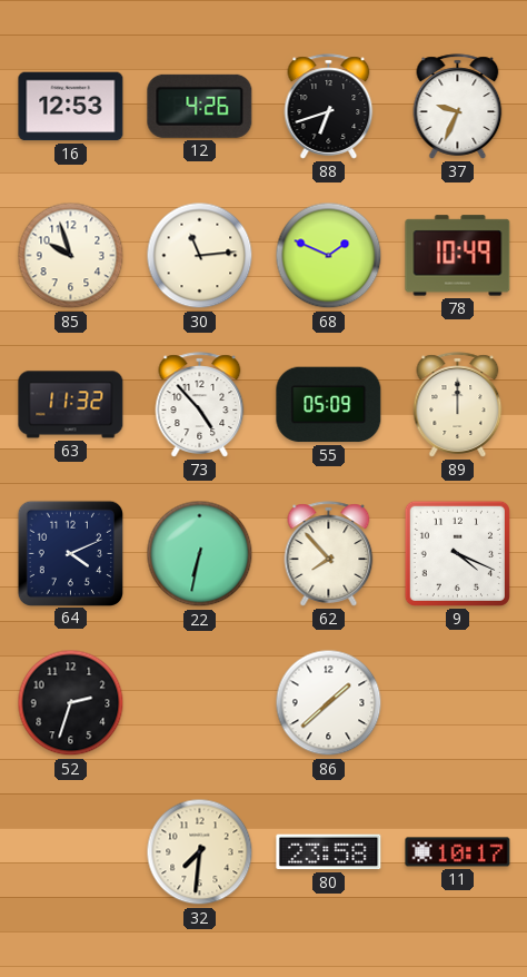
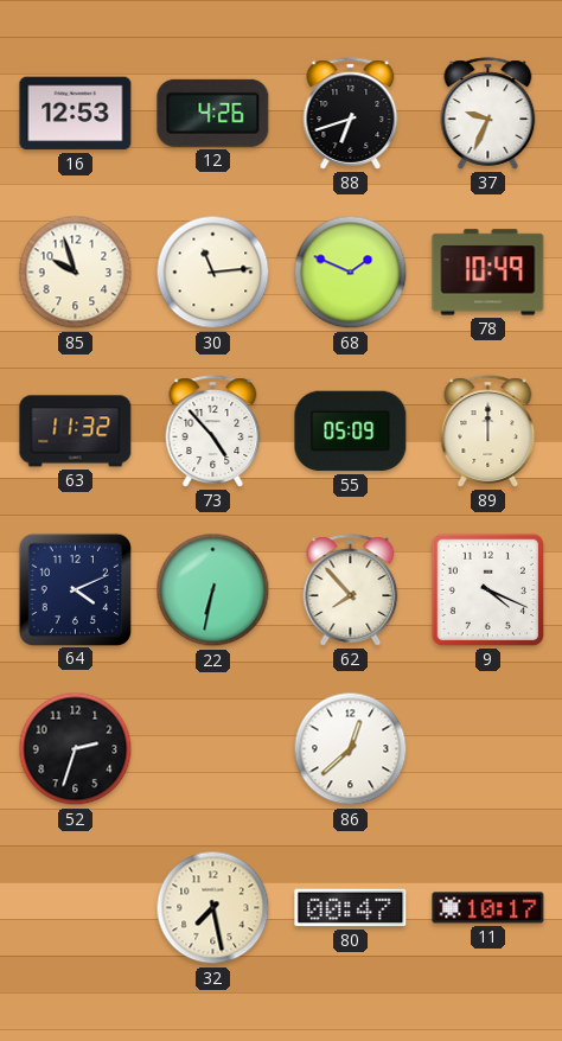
86: 1:38 -> 12:38 (351, 749)
32: 7:31 -> 7:28 (213, 908)
80: 23:58 -> 00:47 (351, 908)
